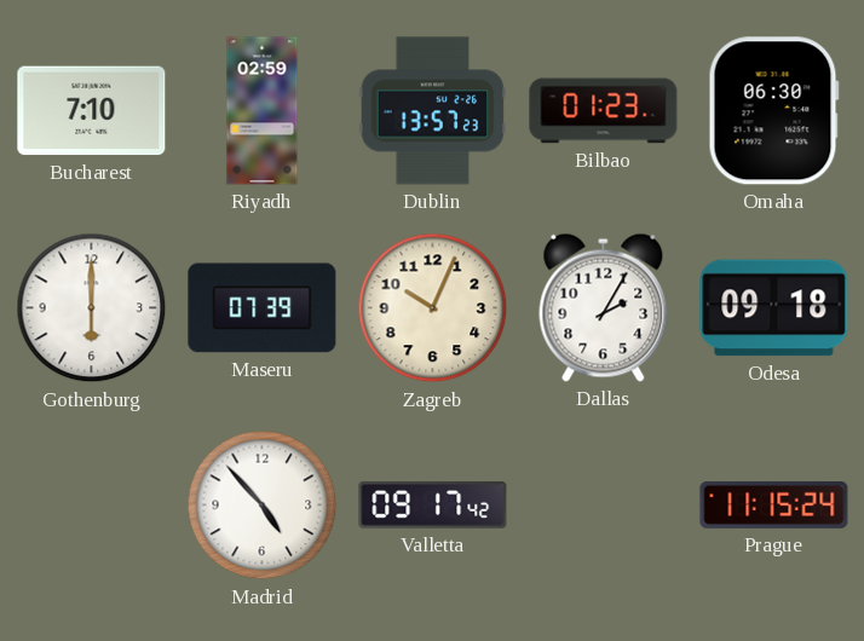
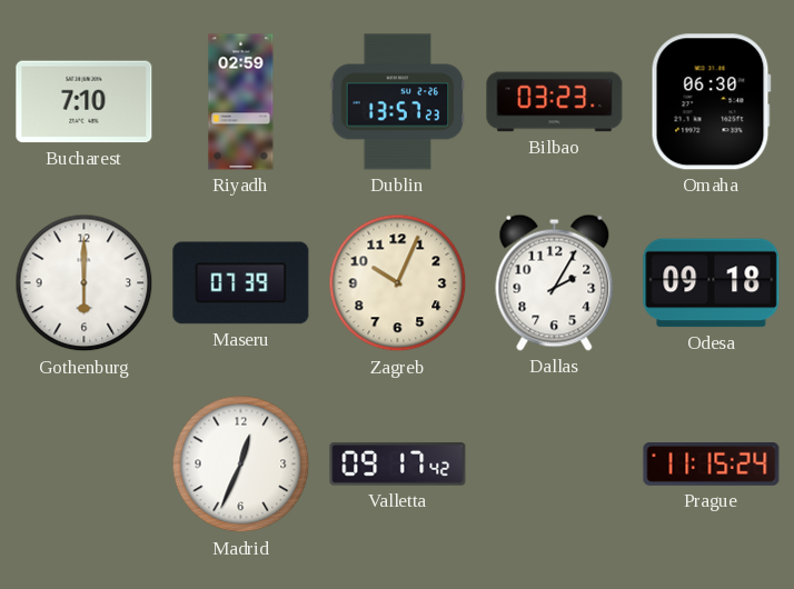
Bilbao: 01:23 -> 03:23 (555, 102)
Madrid: 4:53 -> 12:34 (241, 465)
